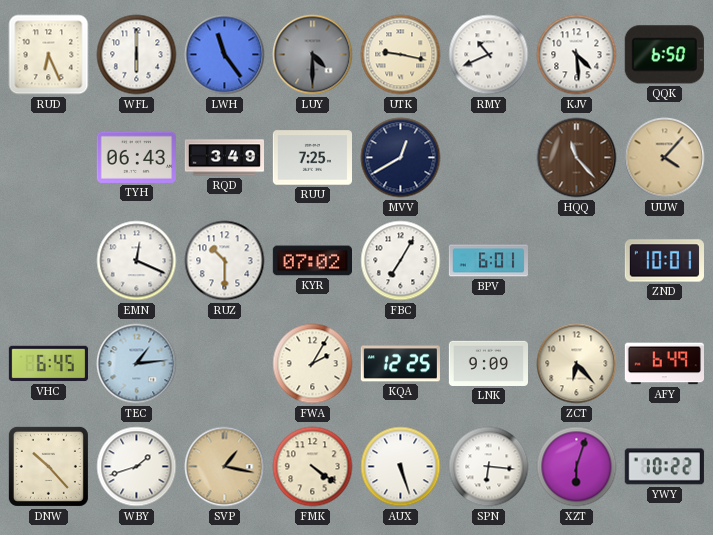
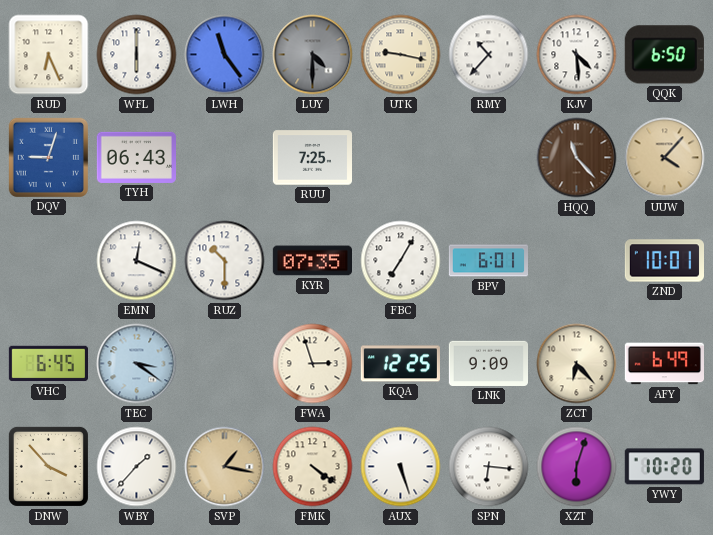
RMY: 10:41 -> 10:37 (489, 55)
DQV: none -> 9:03 (48, 157)
RQD: 3:49 -> none (224, 158)
MVV: 12:40 -> none (401, 158)
KYR: 07:02 -> 07:35 (312, 261)
TEC: 1:14 -> 3:21 (137, 364)
FWA: 2:05 -> 2:57 (313, 364)
DNW: 10:23 -> 3:53 (48, 466)
WBY: 1:42 -> 1:37 (137, 467)
YWY: 10:22 -> 10:20 (664, 467)
